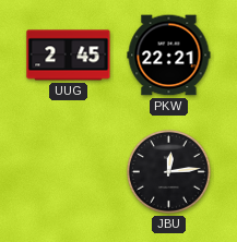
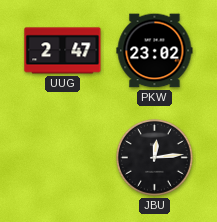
UUG: 2:45 -> 2:47 (63, 51)
PKW: 22:21 -> 23:02 (155, 51)
